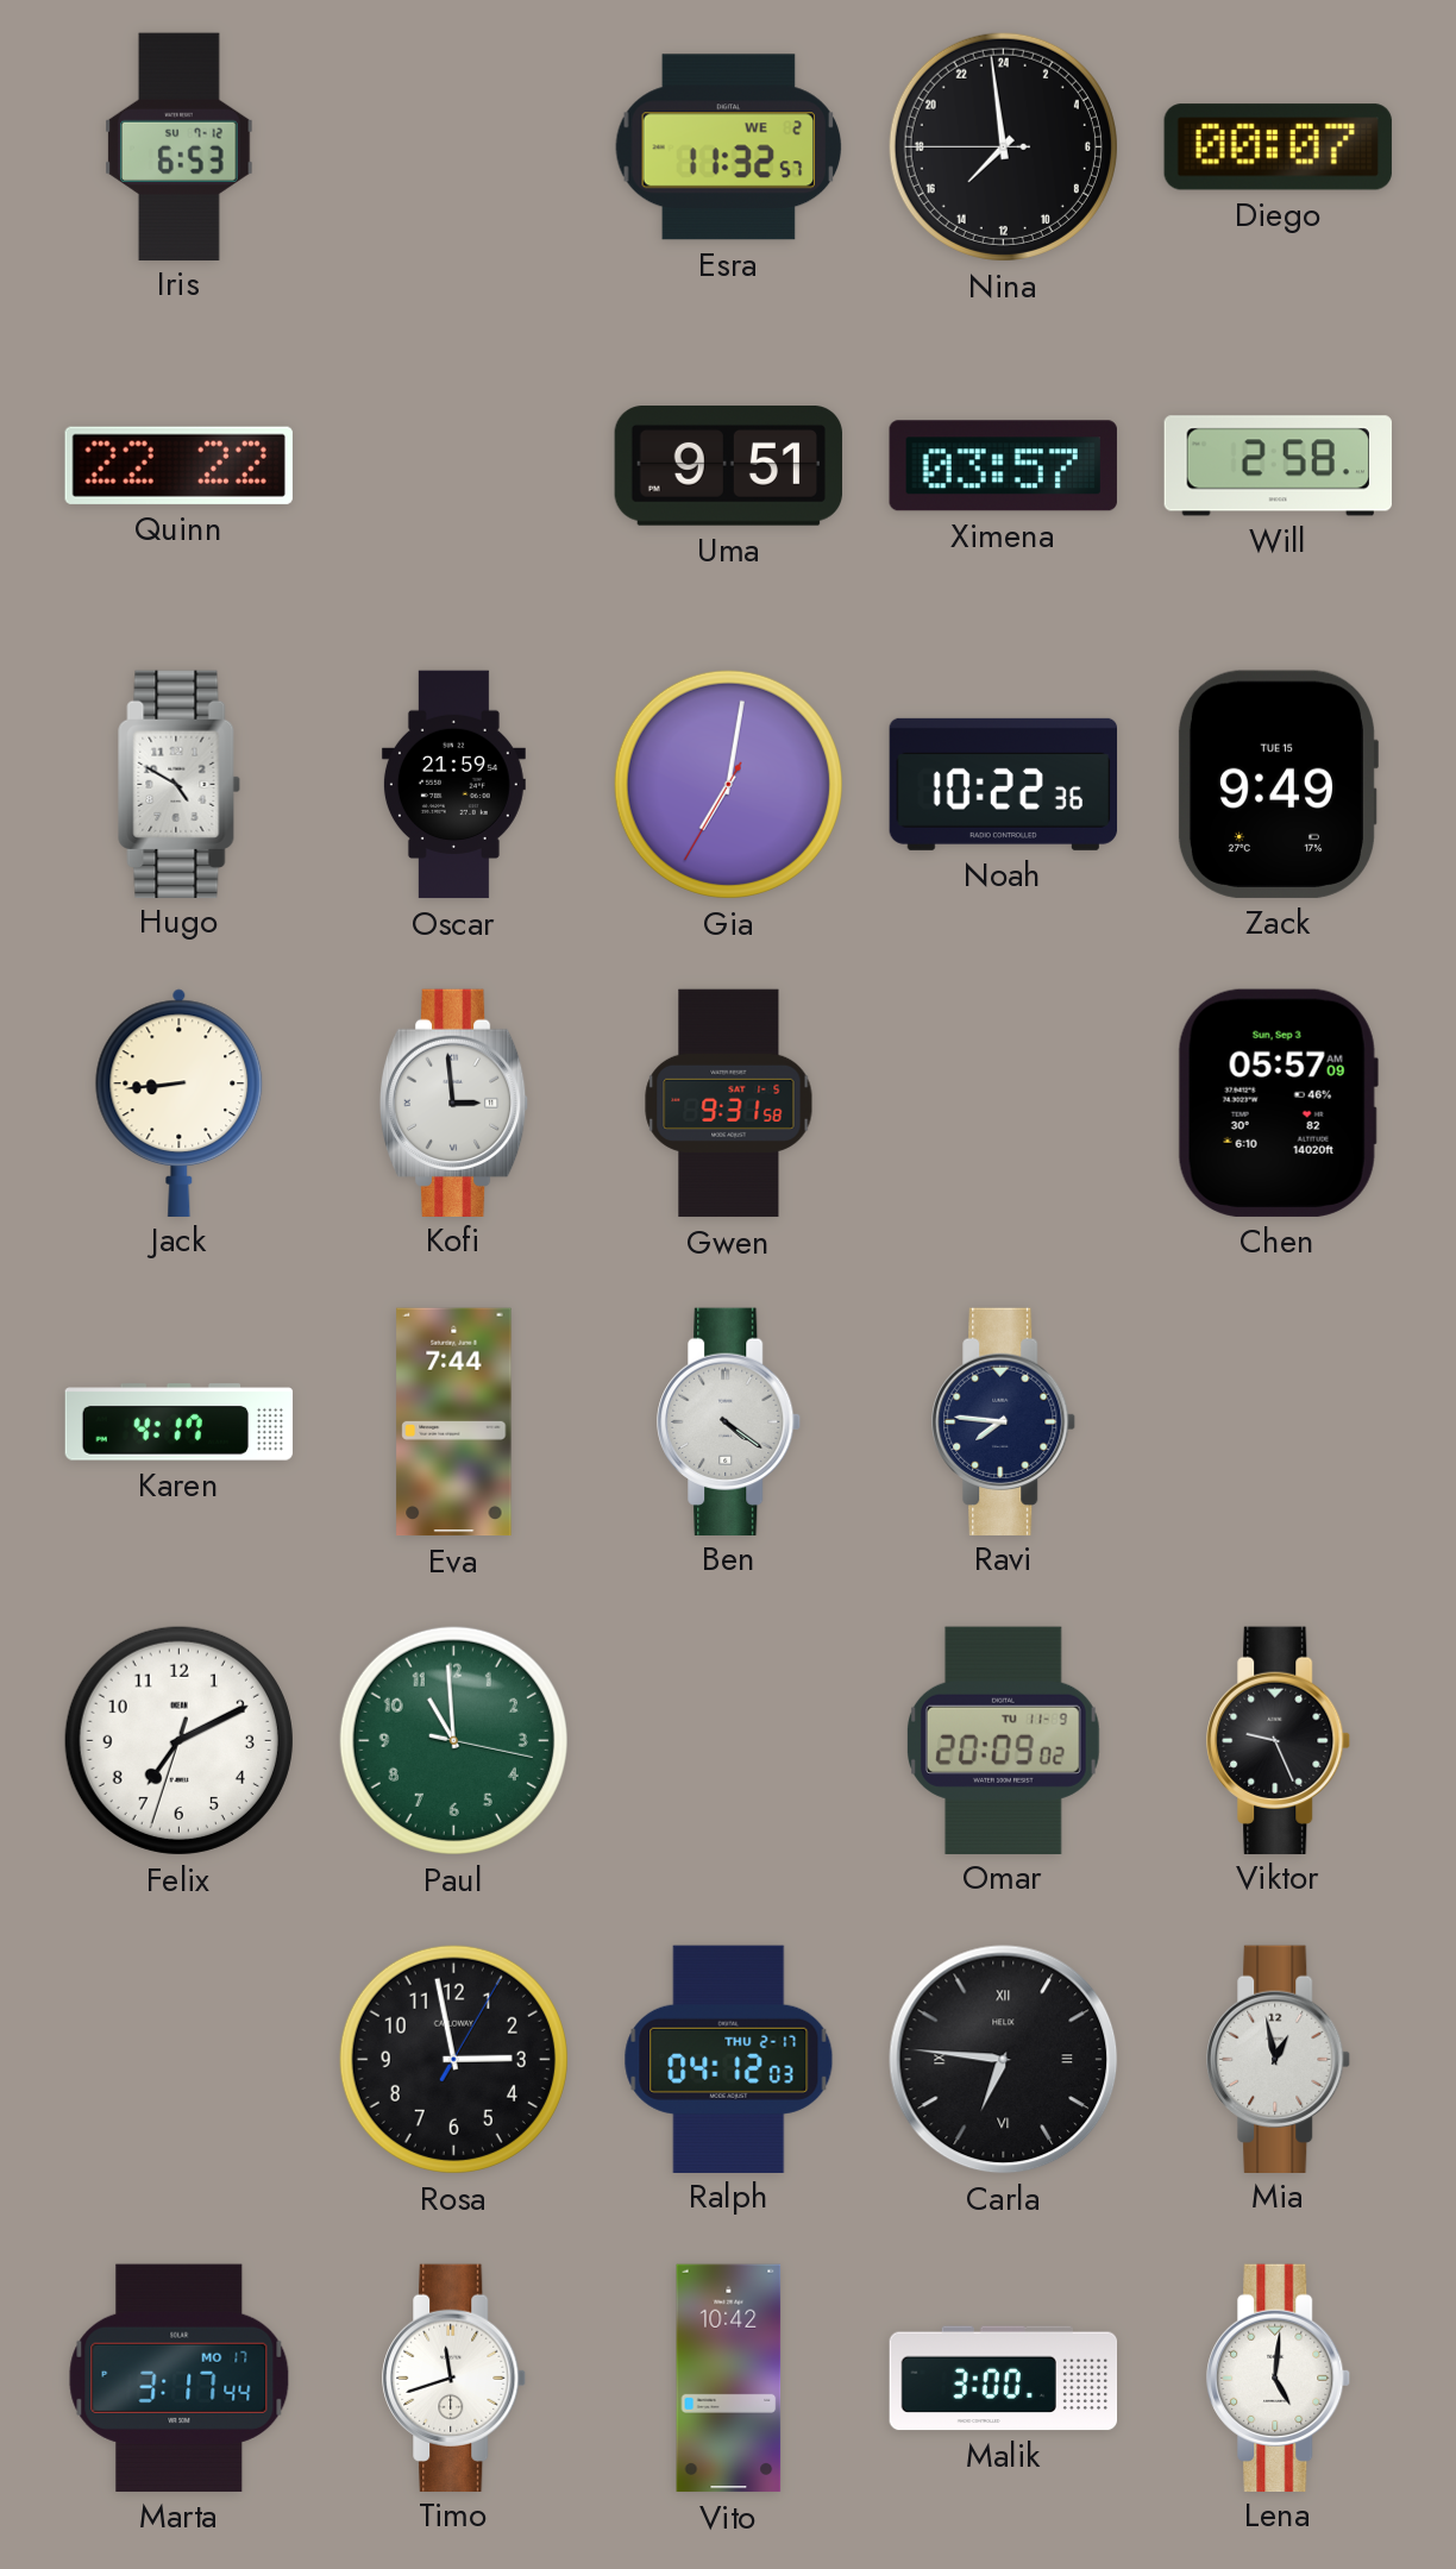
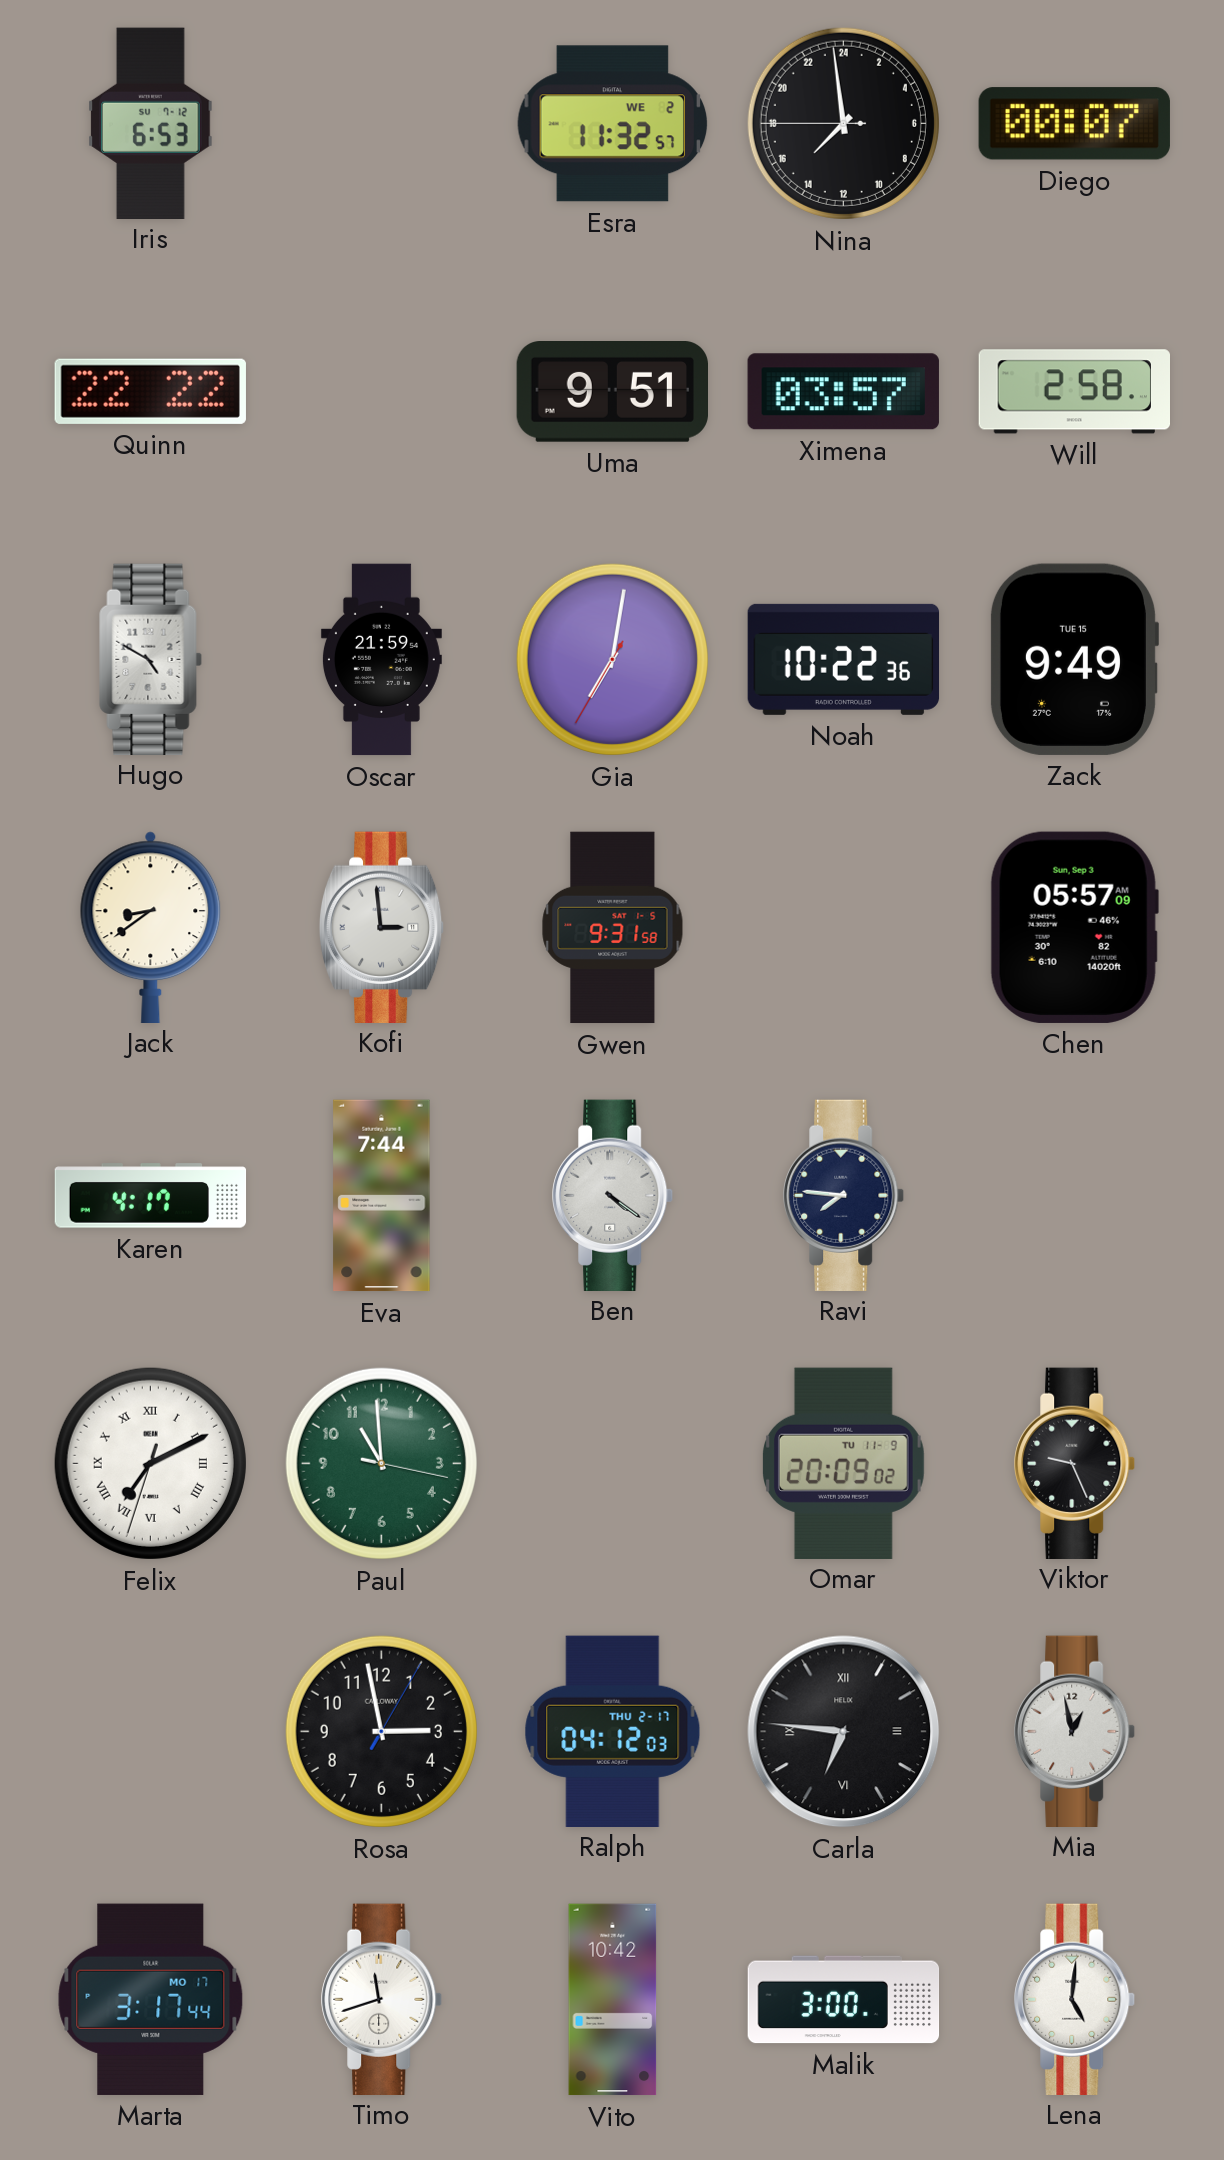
Jack: 8:44 -> 8:39 (151, 927)
Felix numerals: Arabic -> Roman (150, 1463)
